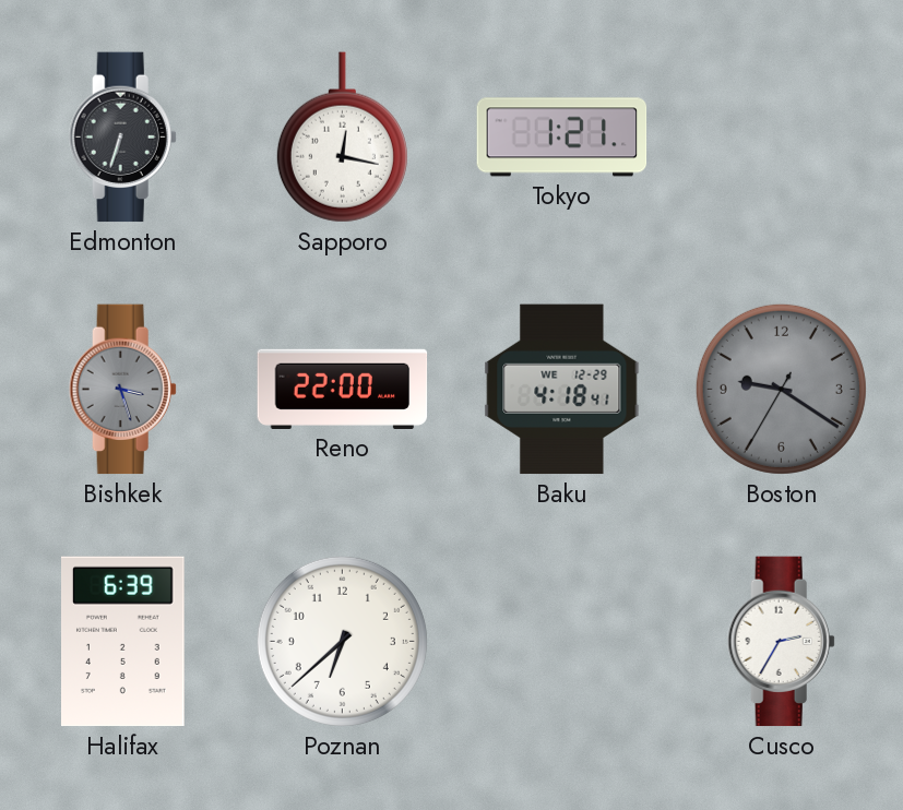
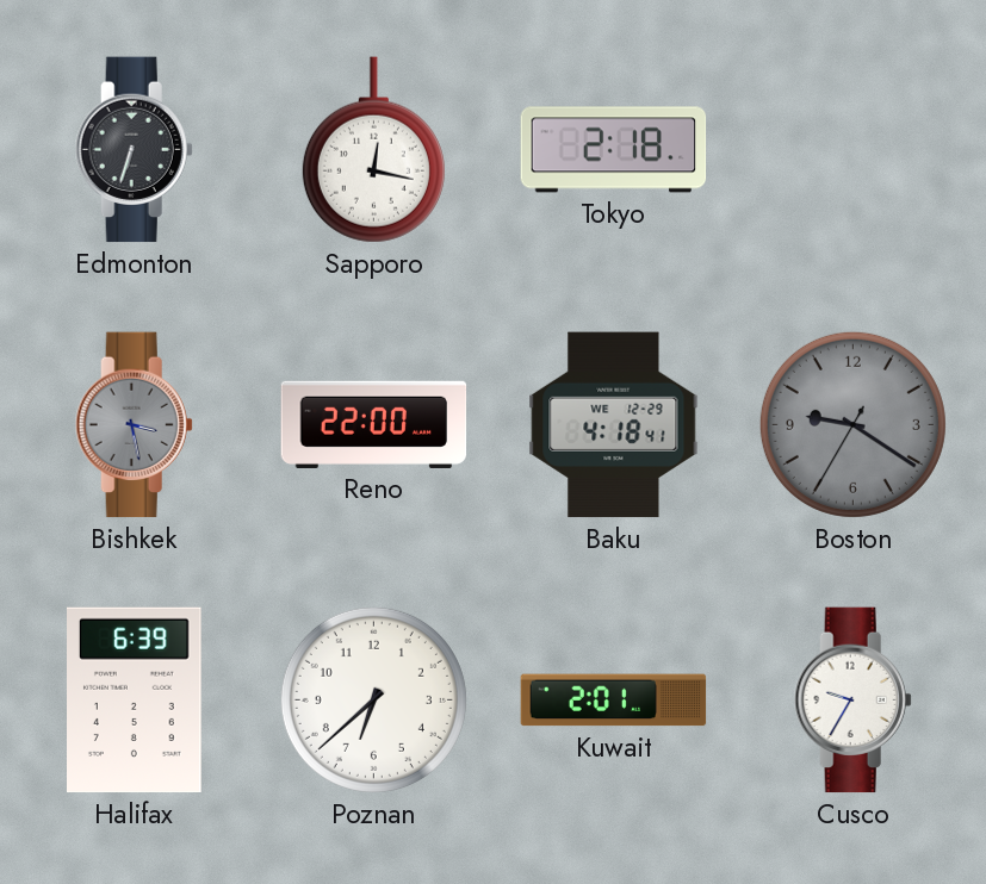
Tokyo: 1:21 -> 2:18 (614, 150)
Bishkek: 3:27 -> 3:28 (134, 425)
Kuwait: none -> 2:01 (614, 701)
Cusco: 2:35 -> 9:35 (852, 701)
